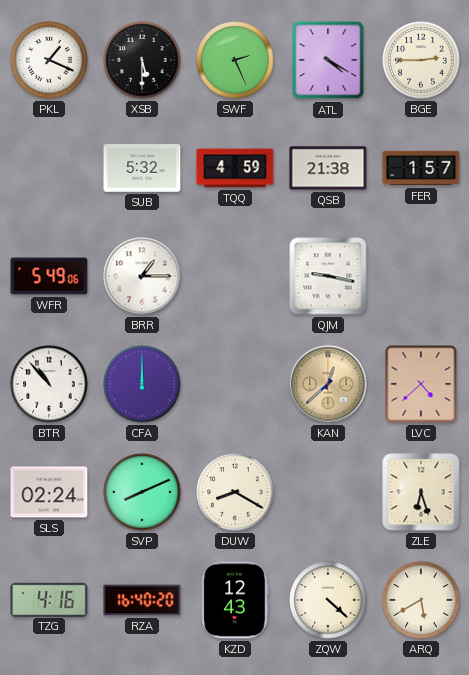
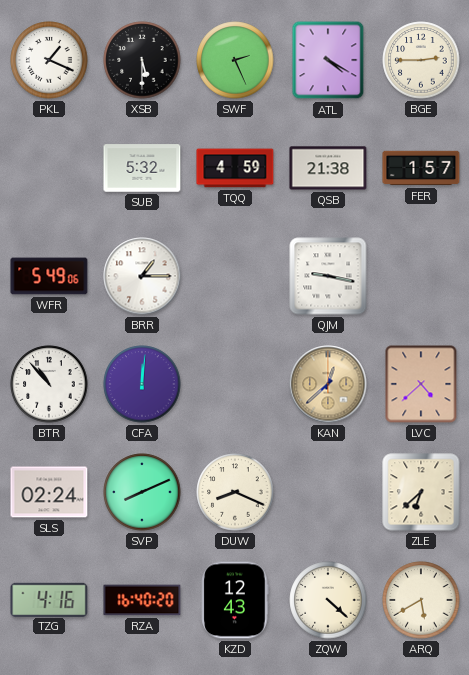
CFA: 12:00 -> 12:01 (142, 384)
DUW: 8:20 -> 8:19 (235, 492)
ZLE: 6:27 -> 6:38 (421, 492)
